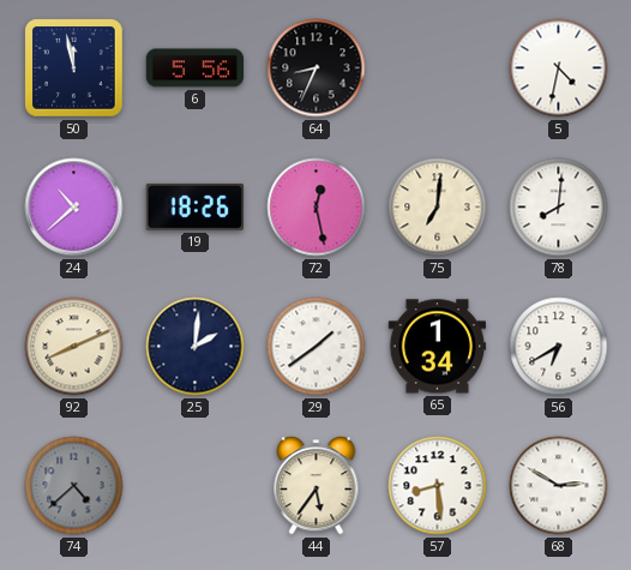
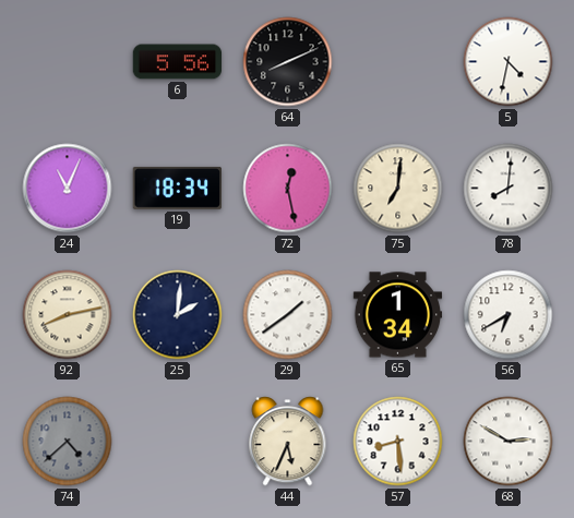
50: 11:58 -> none (74, 68)
64: 8:34 -> 8:11 (288, 62)
24: 10:38 -> 11:04 (68, 189)
19: 18:26 -> 18:34 (177, 188)
92: 8:11 -> 8:13 (68, 315)
44: 5:36 -> 5:34 (288, 442)
